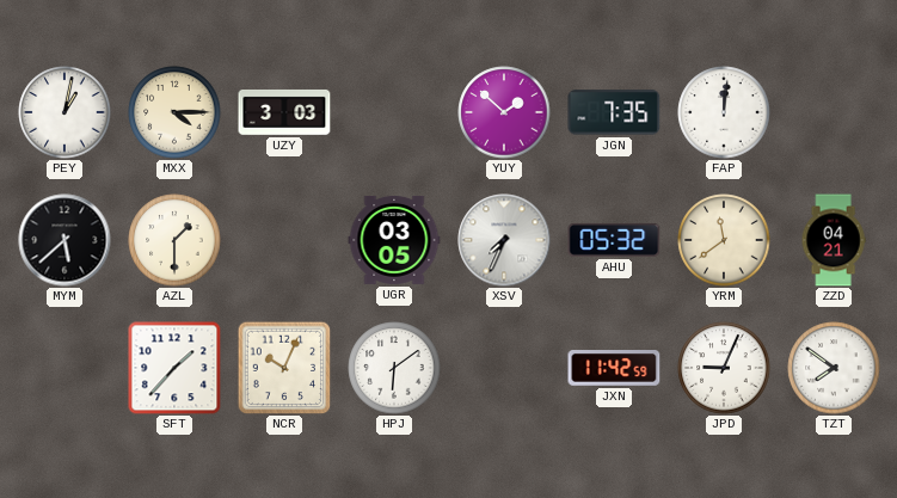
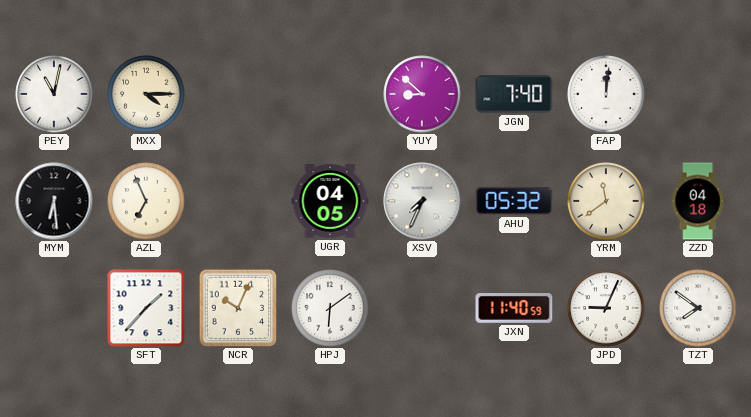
PEY: 1:02 -> 11:02 (54, 94)
UZY: 3:03 -> none (284, 112)
YUY: 1:52 -> 8:52 (422, 94)
JGN: 7:35 -> 7:40 (514, 94)
MYM: 5:38 -> 6:29 (54, 201)
AZL: 1:30 -> 6:56 (146, 201)
UGR: 03:05 -> 04:05 (330, 201)
ZZD: 04:21 -> 04:18 (698, 201)
JXN: 11:42 -> 11:40 (514, 309)
